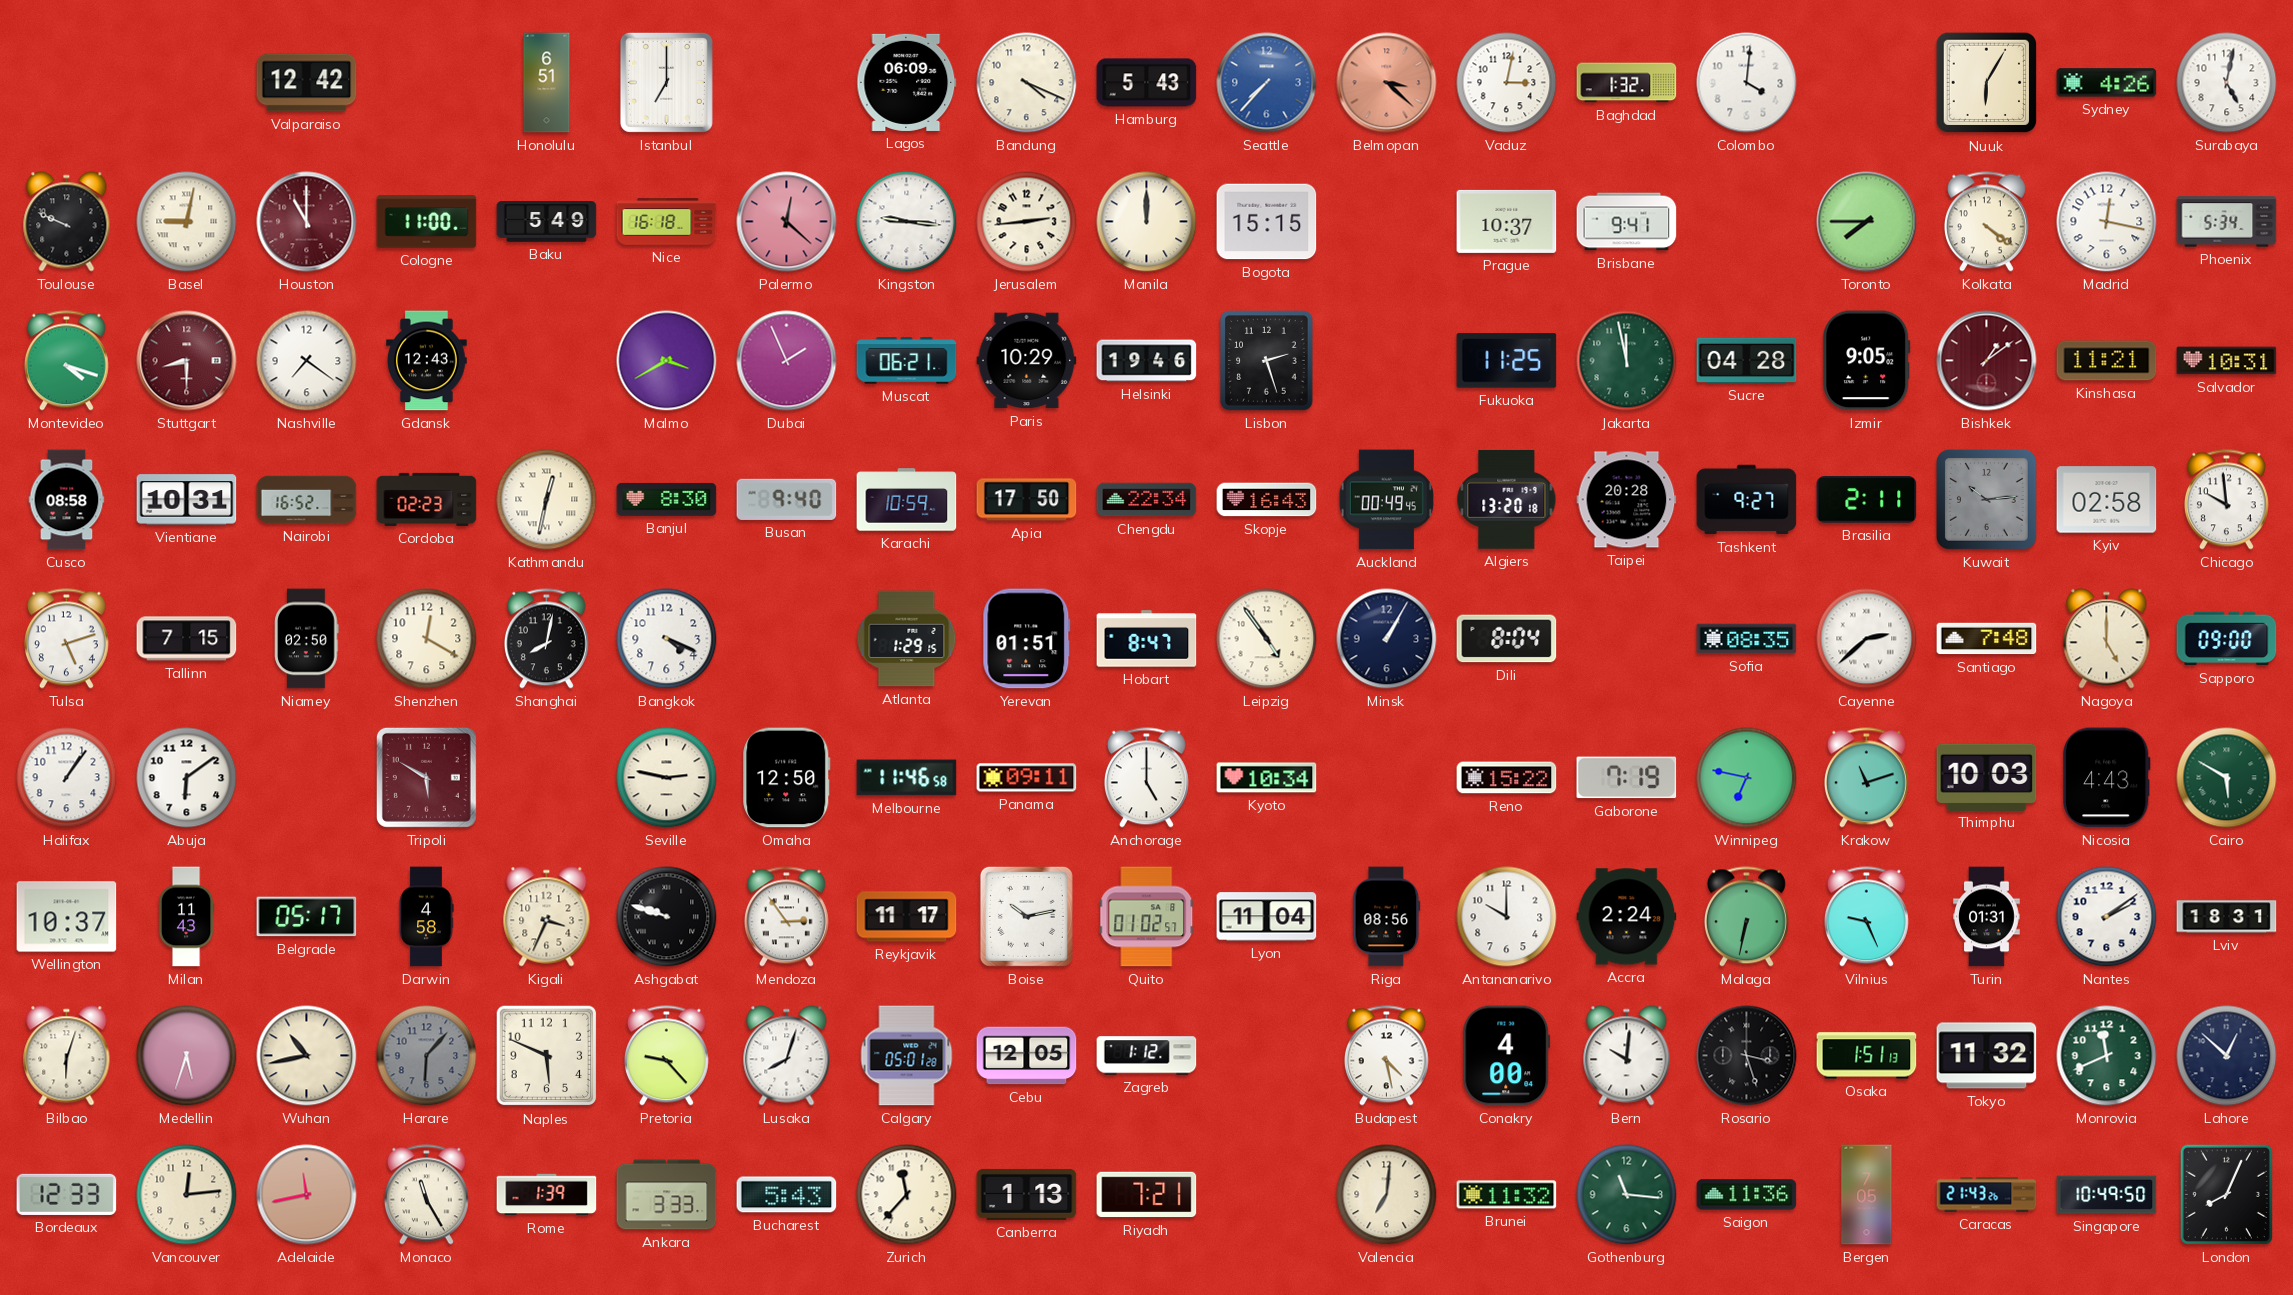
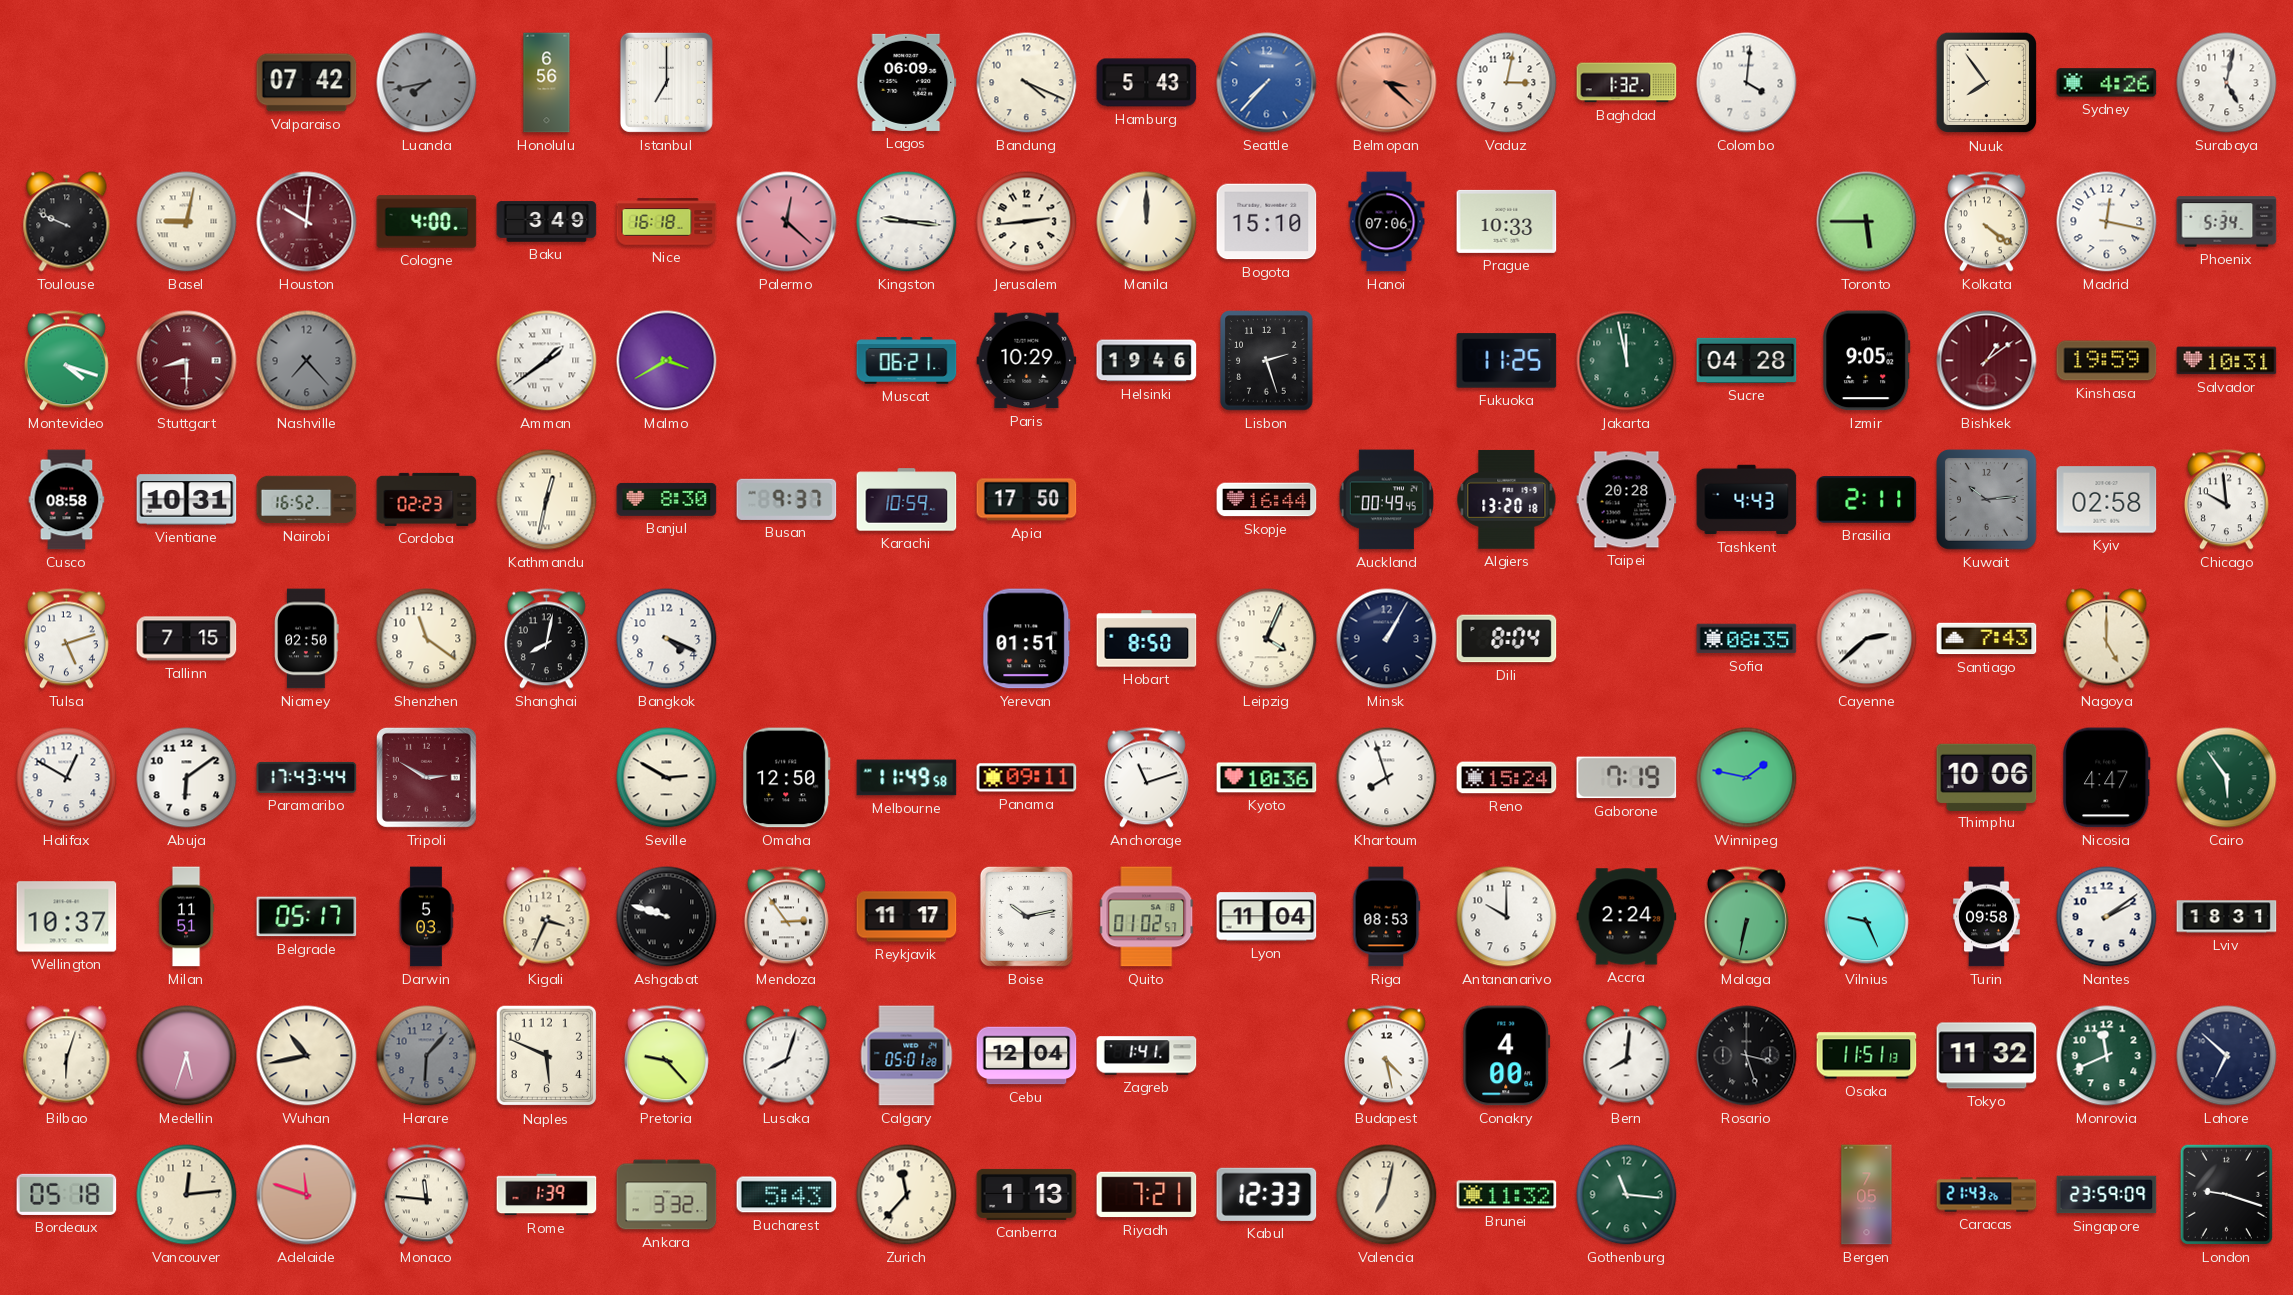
Valparaiso: 12:42 -> 07:42 (307, 83)
Luanda: none -> 7:43 (427, 83)
Honolulu: 6:51 -> 6:56 (547, 83)
Nuuk: 6:05 -> 7:54 (1987, 83)
Houston: 11:00 -> 10:01 (307, 222)
Cologne: 11:00 -> 4:00 (427, 222)
Baku: 5:49 -> 3:49 (547, 222)
Bogota: 15:15 -> 15:10 (1267, 222)
Hanoi: none -> 07:06 (1387, 222)
Prague: 10:37 -> 10:33 (1507, 221)
Brisbane: 9:41 -> none (1627, 222)
Toronto: 7:45 -> 5:45 (1867, 222)
Nashville: 7:21 -> 7:23 (307, 361)
Nashville dial: white -> grey (307, 361)
Gdansk: 12:43 -> none (427, 361)
Amman: none -> 1:39 (547, 361)
Dubai: 1:56 -> none (787, 361)
Kinshasa: 11:21 -> 19:59 (2107, 361)
Busan: 9:40 -> 9:37 (787, 499)
Chengdu: 22:34 -> none (1147, 500)
Skopje: 16:43 -> 16:44 (1267, 500)
Tashkent: 9:27 -> 4:43 (1747, 500)
Shenzhen: 12:20 -> 11:21 (427, 639)
Atlanta: 1:29 -> none (907, 639)
Hobart: 8:47 -> 8:50 (1147, 639)
Leipzig: 4:54 -> 4:04 (1267, 639)
Santiago: 7:48 -> 7:43 (1987, 639)
Sapporo: 09:00 -> none (2227, 639)
Halifax: 1:06 -> 12:50 (67, 778)
Paramaribo: none -> 17:43 (307, 777)
Tripoli: 5:50 -> 2:50 (426, 777)
Seville: 2:47 -> 2:50 (667, 778)
Melbourne: 11:46 -> 11:49 (907, 778)
Anchorage: 5:00 -> 11:12 (1146, 778)
Kyoto: 10:34 -> 10:36 (1267, 778)
Khartoum: none -> 7:57 (1387, 778)
Reno: 15:22 -> 15:24 (1507, 778)
Winnipeg: 6:47 -> 1:47 (1747, 778)
Krakow: 11:12 -> none (1866, 778)
Thimphu: 10:03 -> 10:06 (1987, 777)
Nicosia: 4:43 -> 4:47 (2106, 778)
Cairo: 5:50 -> 5:54 (2227, 778)
Milan: 11:43 -> 11:51 (186, 917)
Darwin: 4:58 -> 5:03 (426, 917)
Riga: 08:56 -> 08:53 (1387, 917)
Turin: 01:31 -> 09:58 (1987, 917)
Cebu: 12:05 -> 12:04 (1027, 1056)
Zagreb: 1:12 -> 1:41 (1147, 1056)
Bern: 10:01 -> 8:01 (1627, 1056)
Osaka: 1:51 -> 11:51 (1867, 1056)
Lahore: 12:52 -> 6:52 (2227, 1056)
Bordeaux: 12:33 -> 05:18 (67, 1194)
Adelaide: 11:43 -> 11:48 (307, 1195)
Monaco: 11:25 -> 11:46 (426, 1195)
Ankara: 3:33 -> 3:32 (667, 1195)
Kabul: none -> 12:33 (1267, 1194)
Valencia: 7:01 -> 7:02 (1387, 1195)
Saigon: 11:36 -> none (1747, 1195)
Singapore: 10:49 -> 23:59 (2107, 1195)
London: 8:04 -> 9:18 (2226, 1194)
